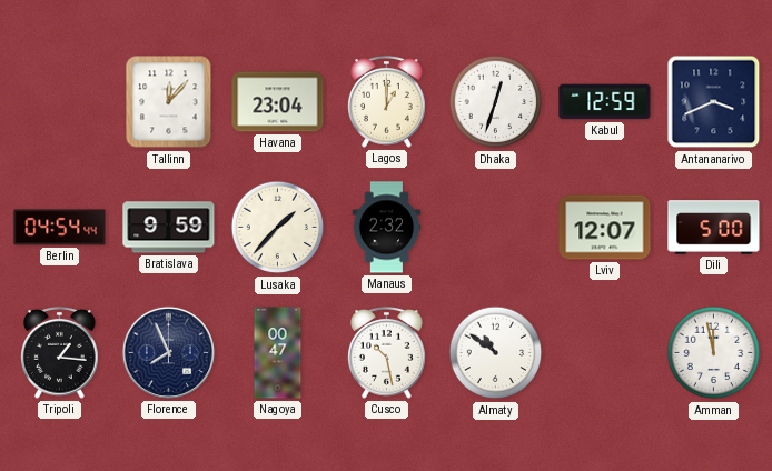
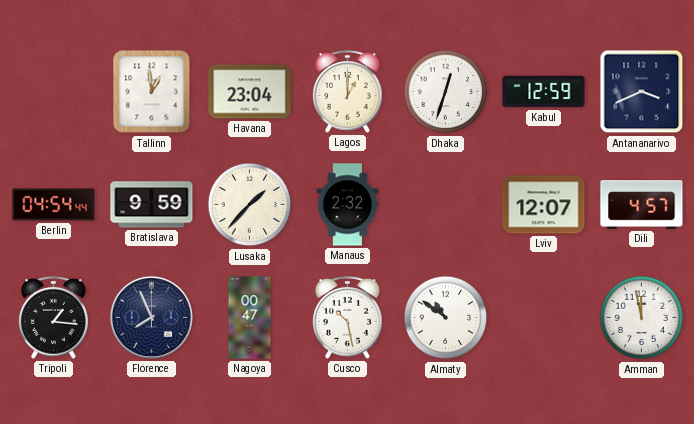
Tallinn: 12:07 -> 12:59 (152, 92)
Dili: 5:00 -> 4:57 (642, 205)
